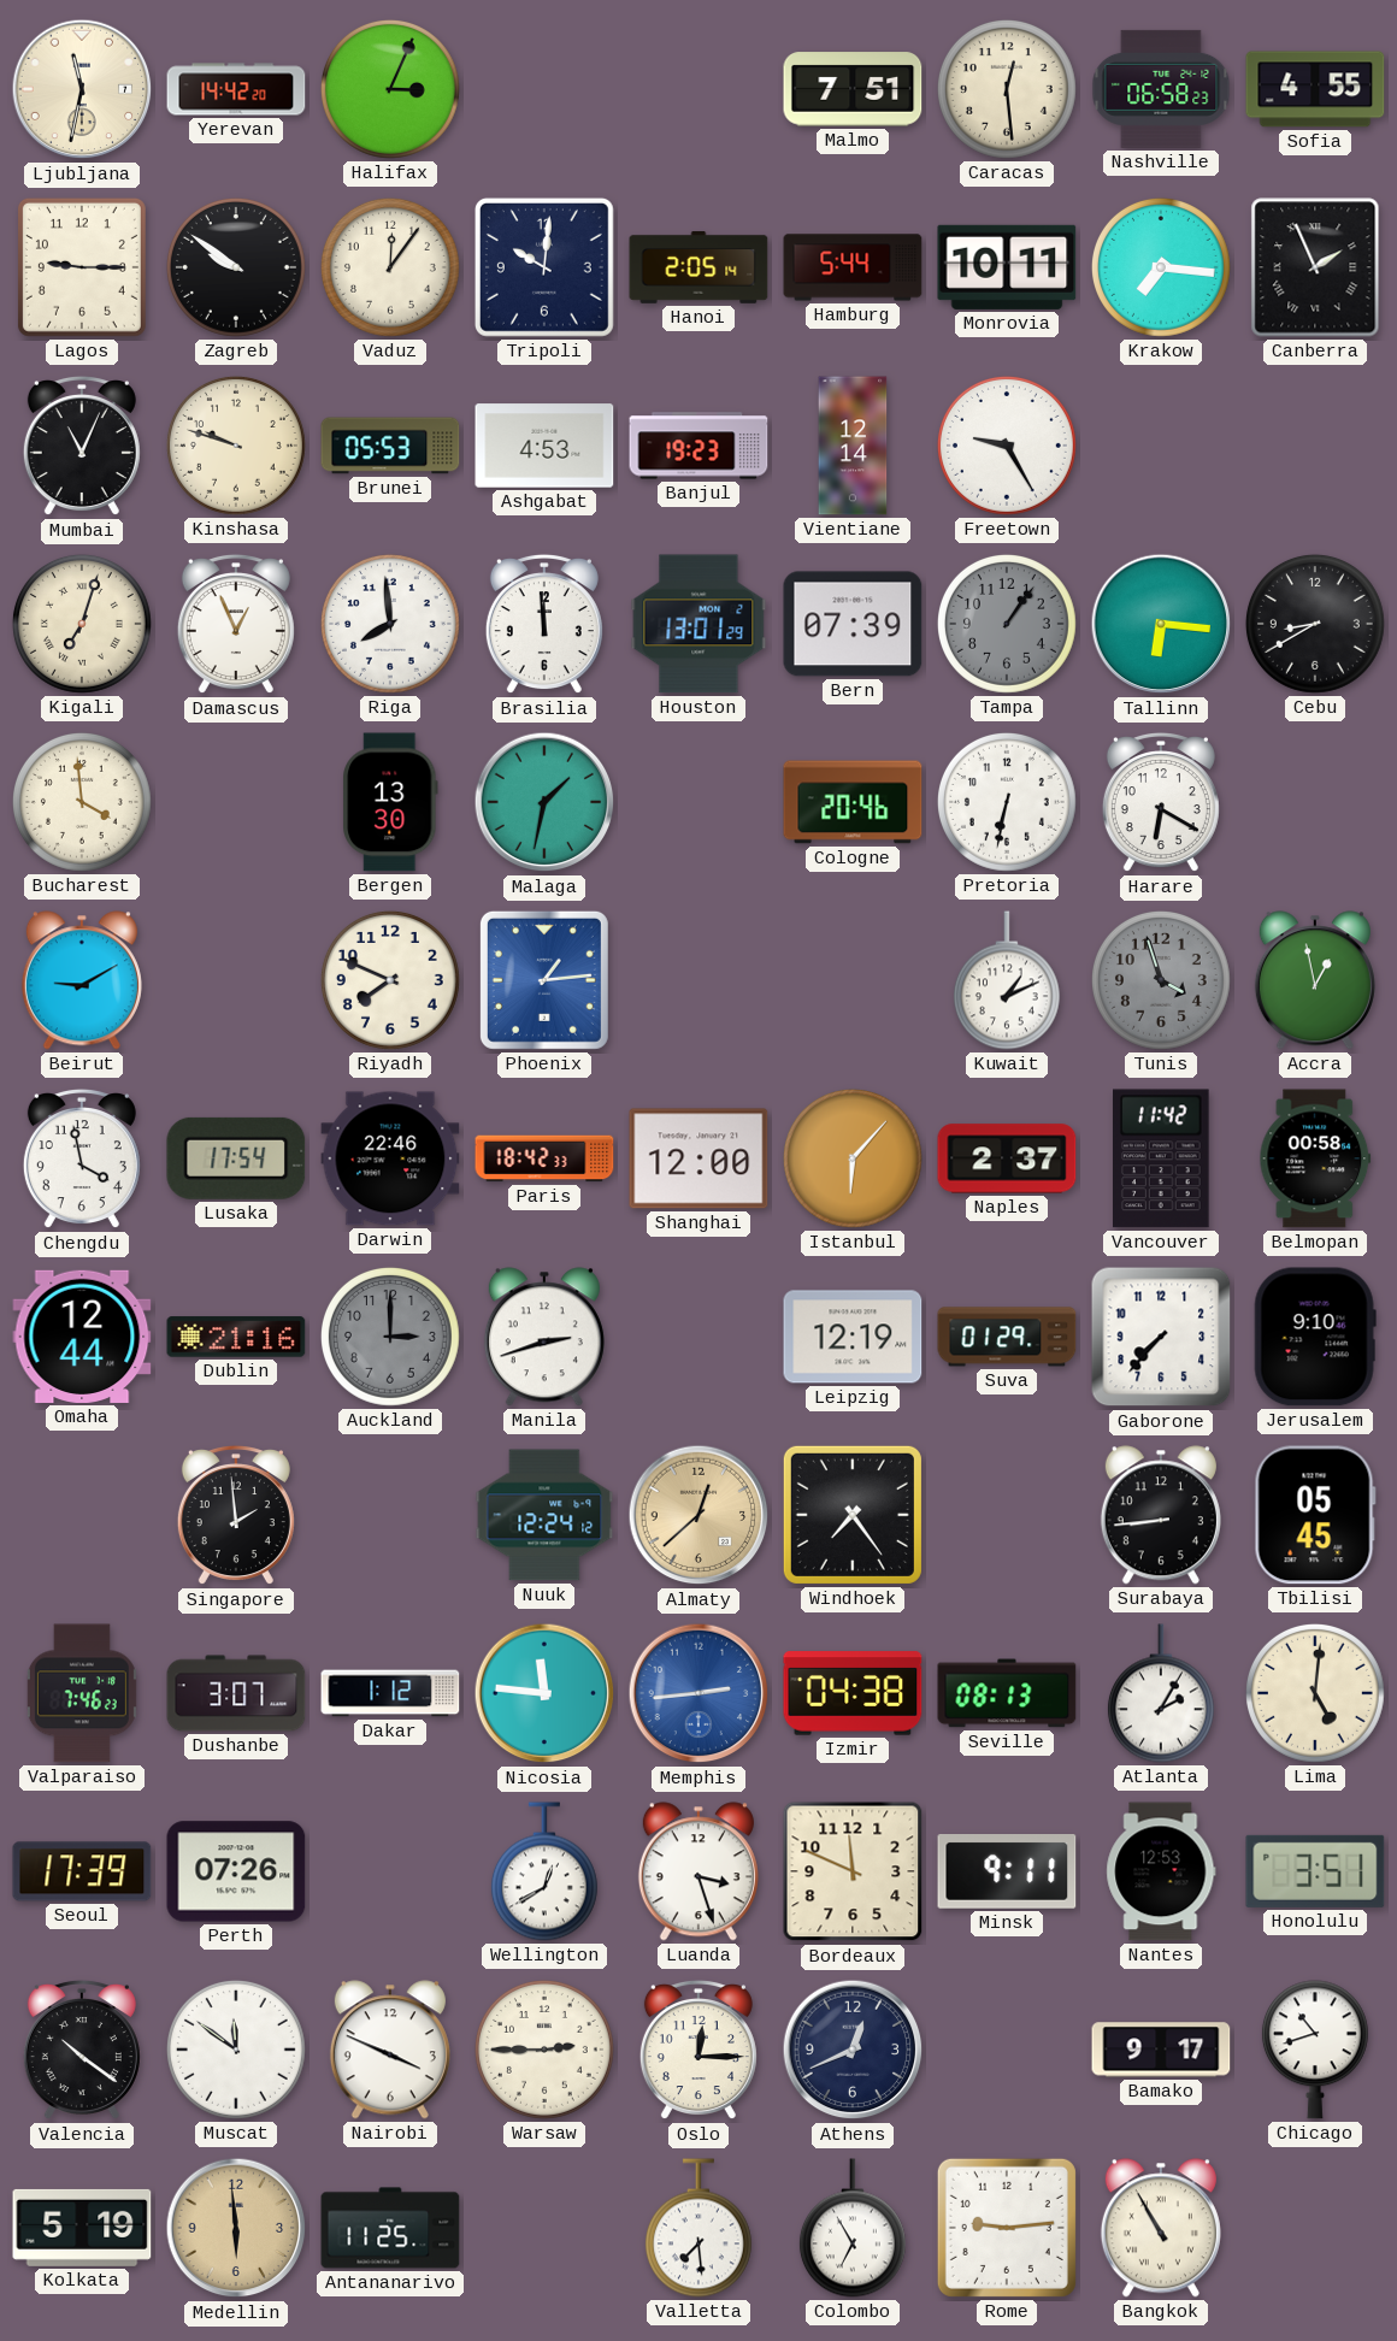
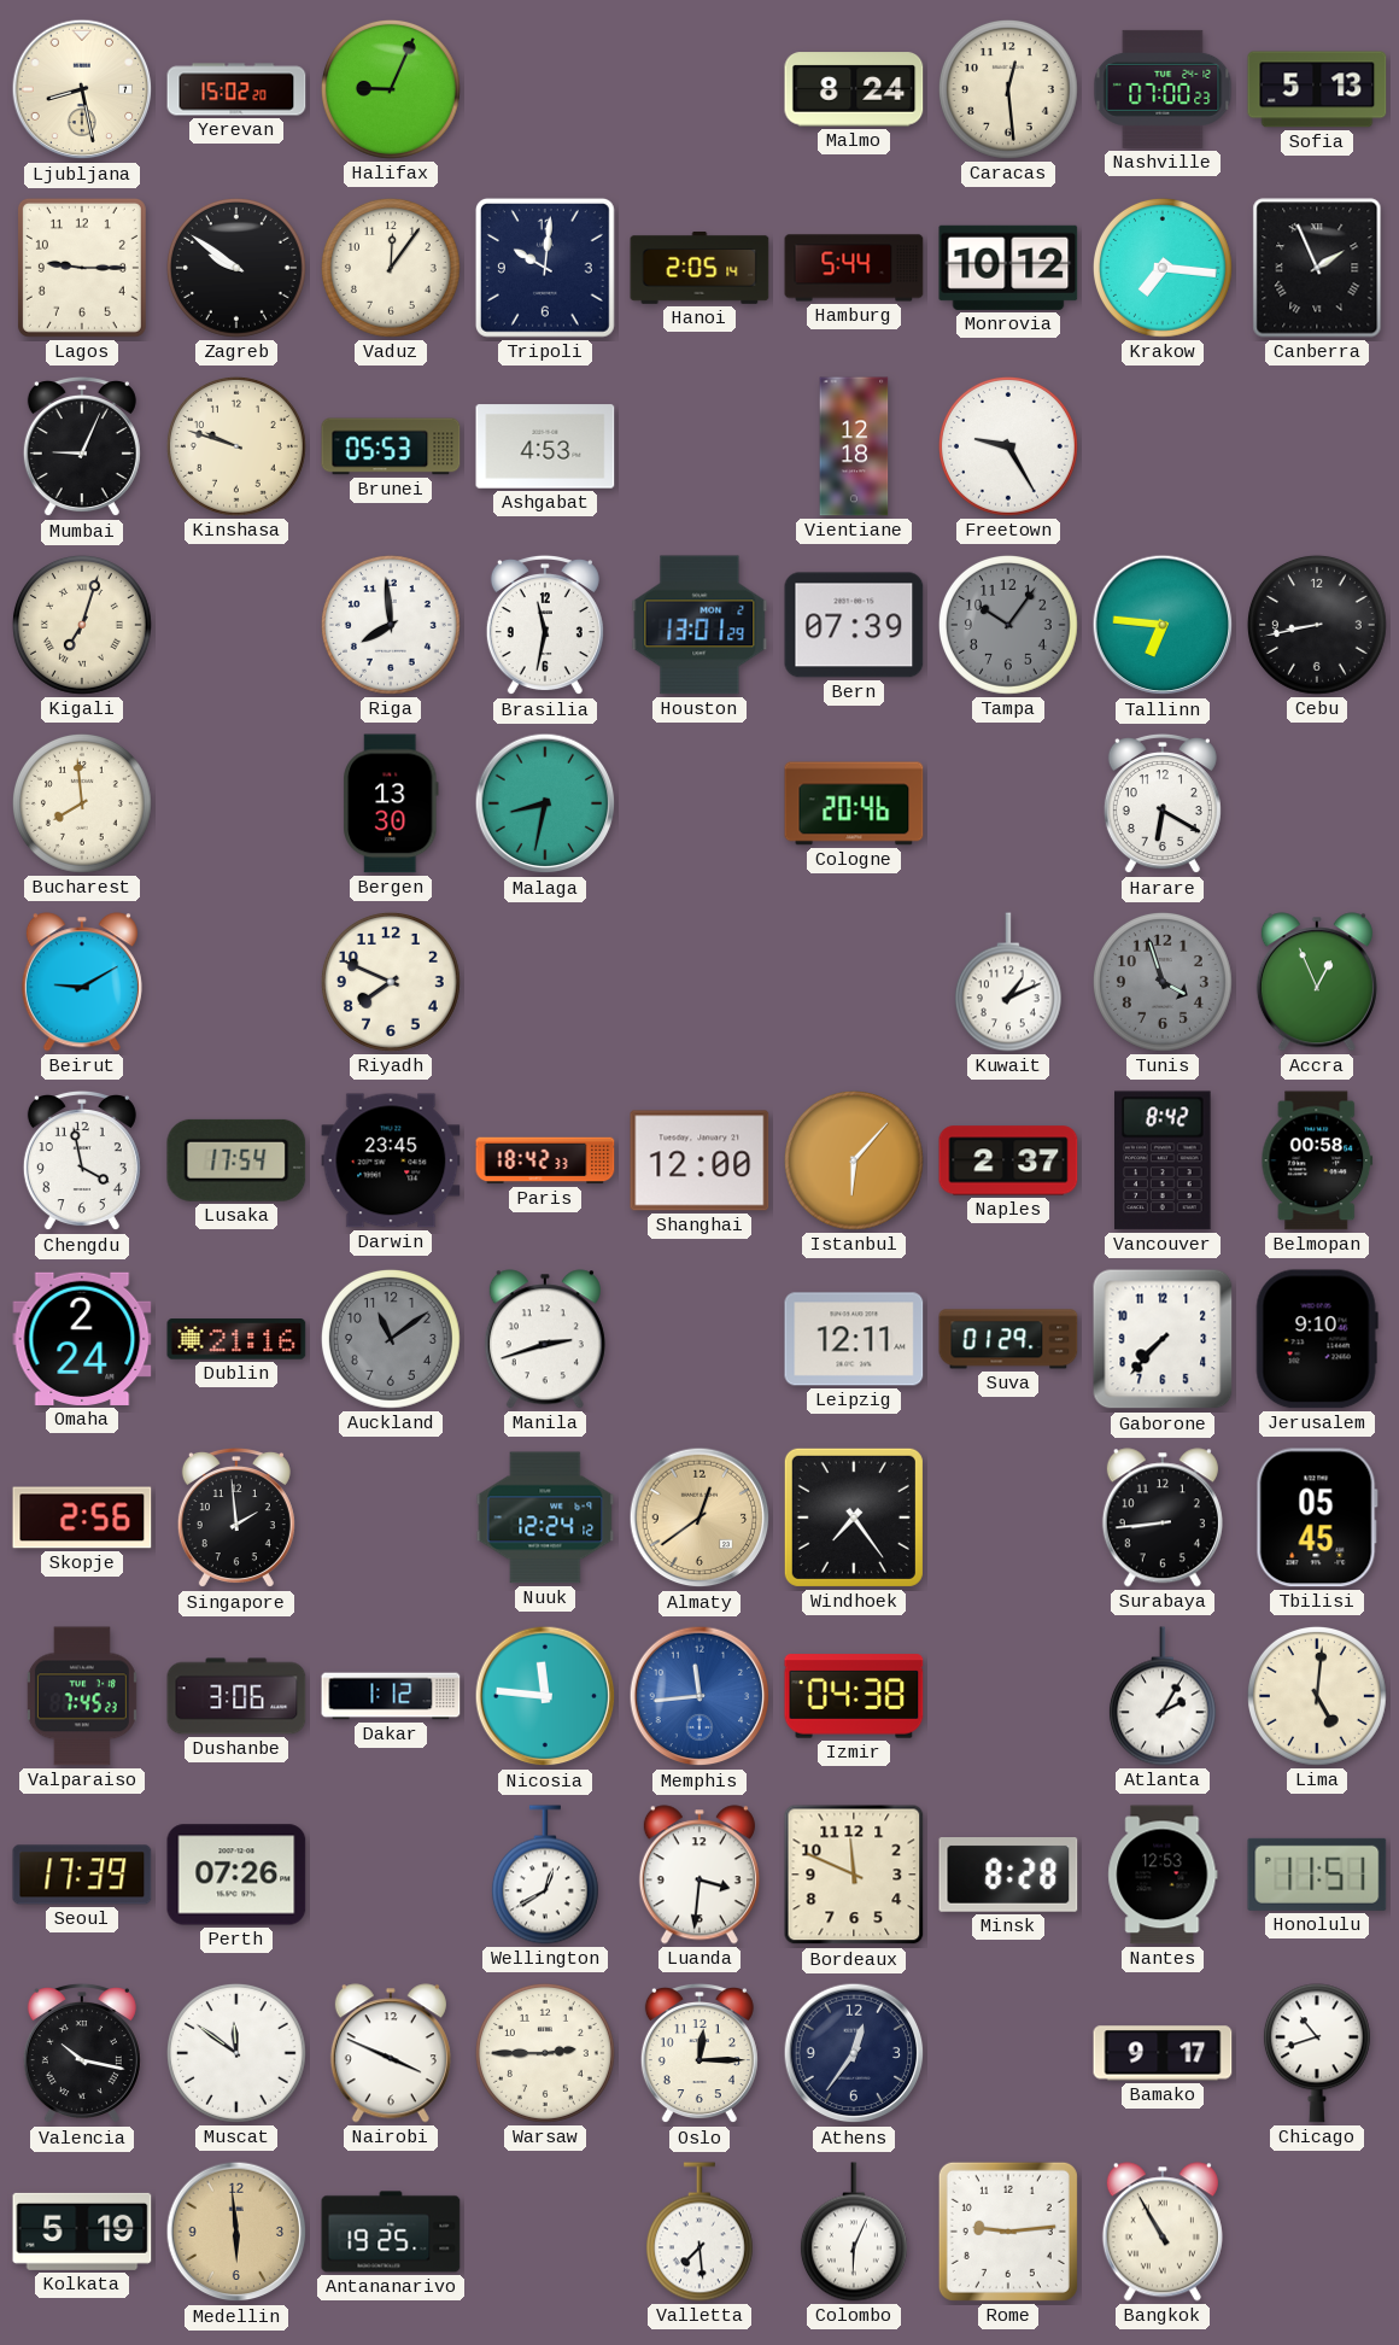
Ljubljana: 11:32 -> 8:28 (82, 89)
Yerevan: 14:42 -> 15:02 (236, 89)
Halifax: 3:04 -> 9:04 (391, 89)
Malmo: 7:51 -> 8:24 (854, 89)
Nashville: 06:58 -> 07:00 (1163, 89)
Sofia: 4:55 -> 5:13 (1317, 89)
Monrovia: 10:11 -> 10:12 (1008, 268)
Mumbai: 11:04 -> 9:04 (82, 446)
Banjul: 19:23 -> none (698, 446)
Vientiane: 12:14 -> 12:18 (854, 446)
Damascus: 12:56 -> none (236, 624)
Brasilia: 11:59 -> 11:32 (545, 625)
Tampa: 1:06 -> 10:06 (1008, 625)
Tallinn: 6:16 -> 6:46 (1163, 625)
Cebu: 8:40 -> 8:43 (1317, 625)
Bucharest: 3:59 -> 7:59 (82, 803)
Malaga: 1:32 -> 8:32 (545, 803)
Pretoria: 6:32 -> none (1007, 802)
Phoenix: 1:14 -> none (544, 980)
Accra: 12:58 -> 12:56 (1317, 982)
Darwin: 22:46 -> 23:45 (391, 1160)
Vancouver: 11:42 -> 8:42 (1164, 1160)
Omaha: 12:44 -> 2:24 (82, 1339)
Auckland: 3:00 -> 11:09 (391, 1339)
Leipzig: 12:19 -> 12:11 (854, 1339)
Skopje: none -> 2:56 (82, 1517)
Almaty: 12:38 -> 12:39 (699, 1517)
Valparaiso: 7:46 -> 7:45 (82, 1696)
Dushanbe: 3:07 -> 3:06 (236, 1696)
Memphis: 2:44 -> 11:44 (699, 1696)
Seville: 08:13 -> none (1007, 1693)
Luanda: 3:27 -> 3:31 (699, 1875)
Minsk: 9:11 -> 8:28 (1008, 1876)
Honolulu: 3:51 -> 11:51 (1317, 1875)
Valencia: 10:21 -> 10:17 (82, 2053)
Athens: 12:41 -> 12:36 (854, 2053)
Antananarivo: 11:25 -> 19:25 (391, 2232)
Colombo: 6:55 -> 6:04 (854, 2232)
